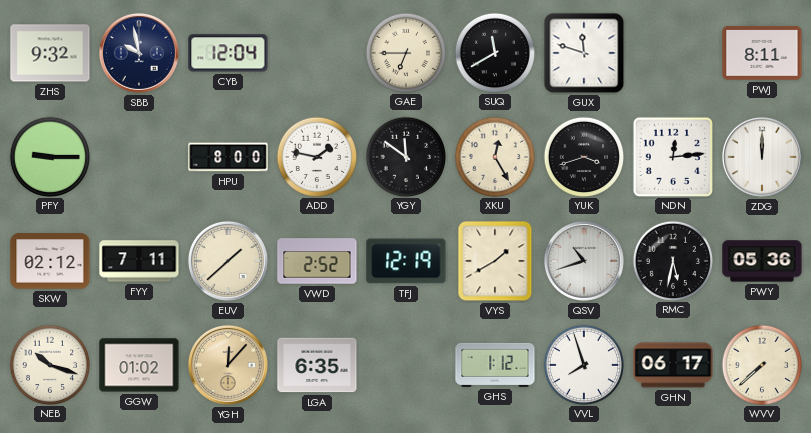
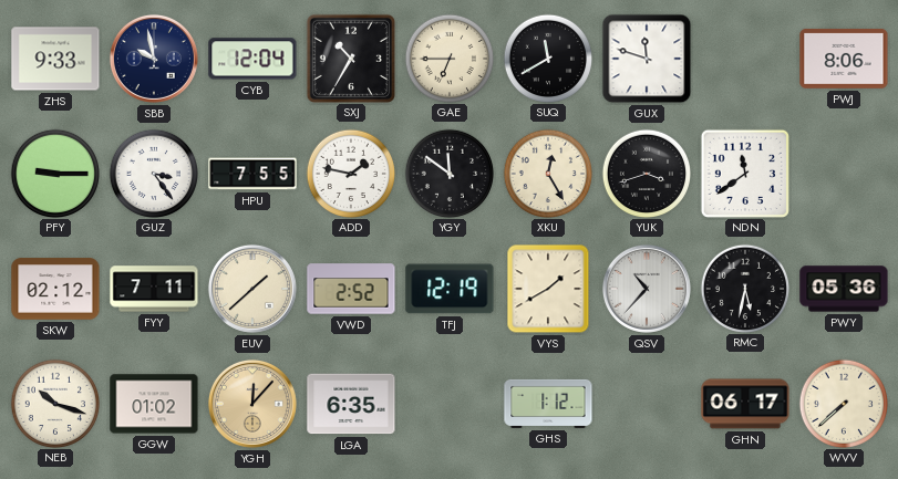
ZHS: 9:32 -> 9:33 (55, 59)
SXJ: none -> 10:35 (350, 58)
PWJ: 8:11 -> 8:06 (844, 59)
GUZ: none -> 3:24 (153, 173)
HPU: 8:00 -> 7:55 (252, 174)
NDN: 12:14 -> 11:39 (744, 173)
ZDG: 12:00 -> none (762, 157)
QSV: 10:42 -> 10:37 (647, 289)
VVL: 7:57 -> none (583, 364)
